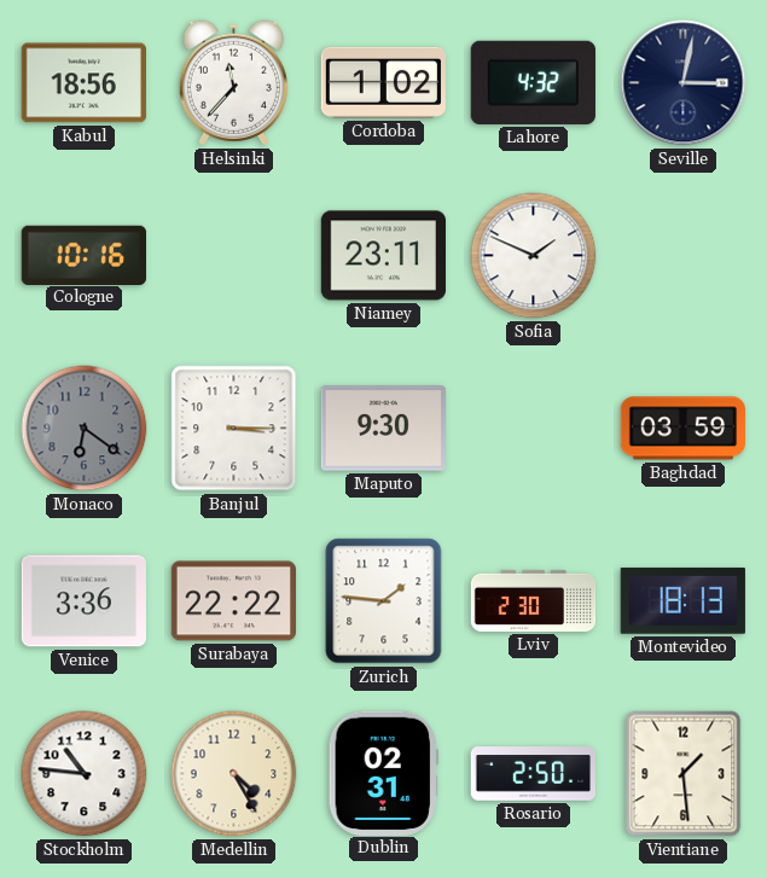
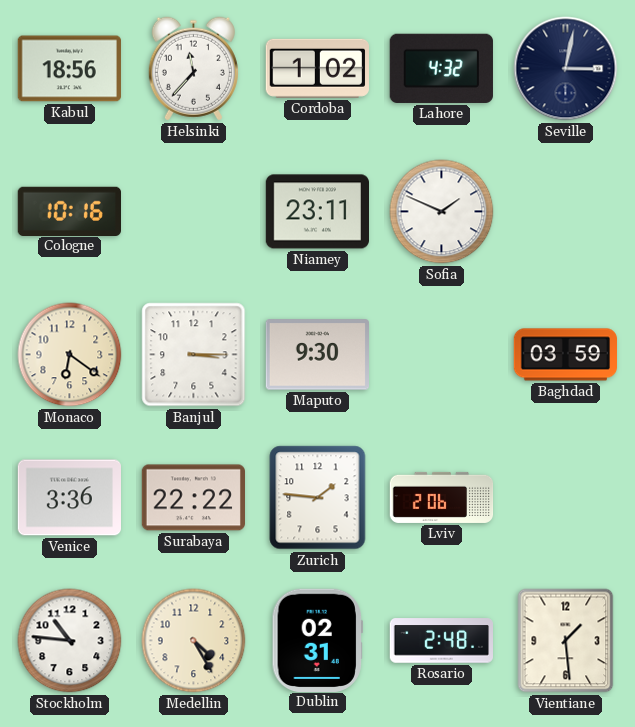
Monaco dial: grey -> cream (70, 355)
Lviv: 2:30 -> 2:06 (442, 497)
Montevideo: 18:13 -> none (682, 600)
Rosario: 2:50 -> 2:48 (441, 641)
